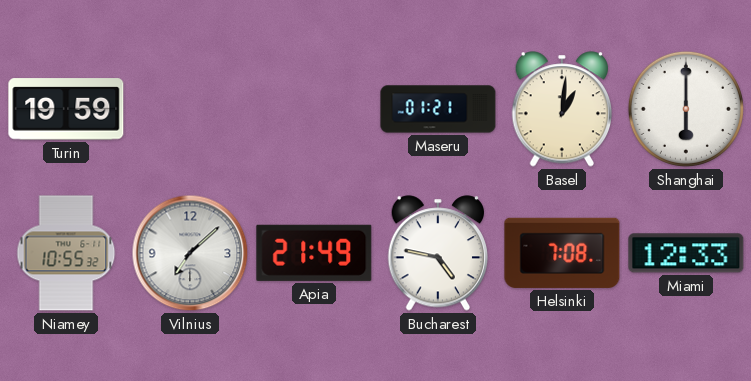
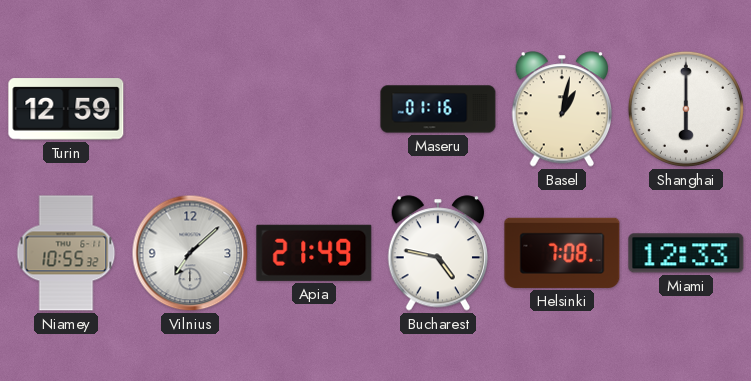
Turin: 19:59 -> 12:59 (66, 109)
Maseru: 01:21 -> 01:16 (438, 109)
Basel: 1:01 -> 1:02 (562, 109)
